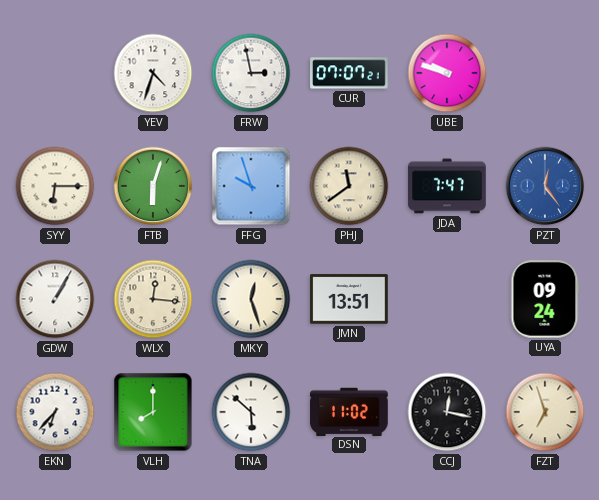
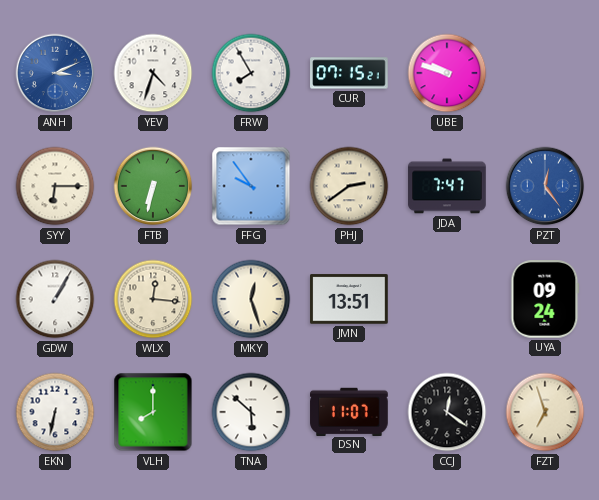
ANH: none -> 3:11 (55, 73)
FRW: 2:58 -> 7:55 (251, 73)
CUR: 07:07 -> 07:15 (349, 73)
FTB: 6:03 -> 6:32 (153, 186)
FFG: 9:57 -> 9:54 (251, 186)
PHJ: 11:39 -> 2:39 (349, 186)
EKN: 6:37 -> 6:32 (55, 412)
DSN: 11:02 -> 11:07 (349, 411)
CCJ: 12:17 -> 12:21 (447, 412)
